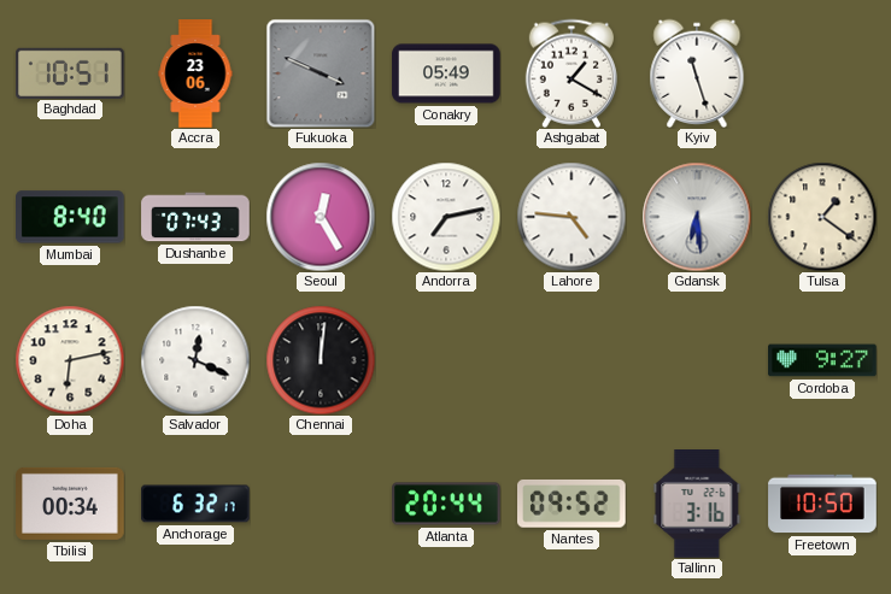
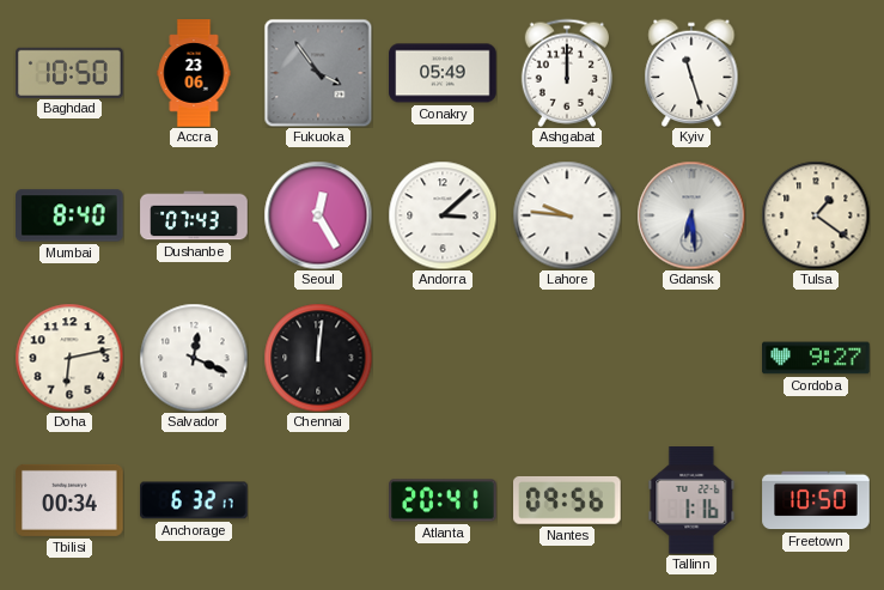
Baghdad: 10:51 -> 10:50 (69, 72)
Fukuoka: 3:49 -> 3:54 (318, 73)
Ashgabat: 1:20 -> 12:00 (567, 73)
Andorra: 7:13 -> 3:08 (443, 215)
Lahore: 4:46 -> 9:46 (567, 215)
Atlanta: 20:44 -> 20:41 (443, 500)
Nantes: 09:52 -> 09:56 (568, 500)
Tallinn: 3:16 -> 1:16 (691, 501)
